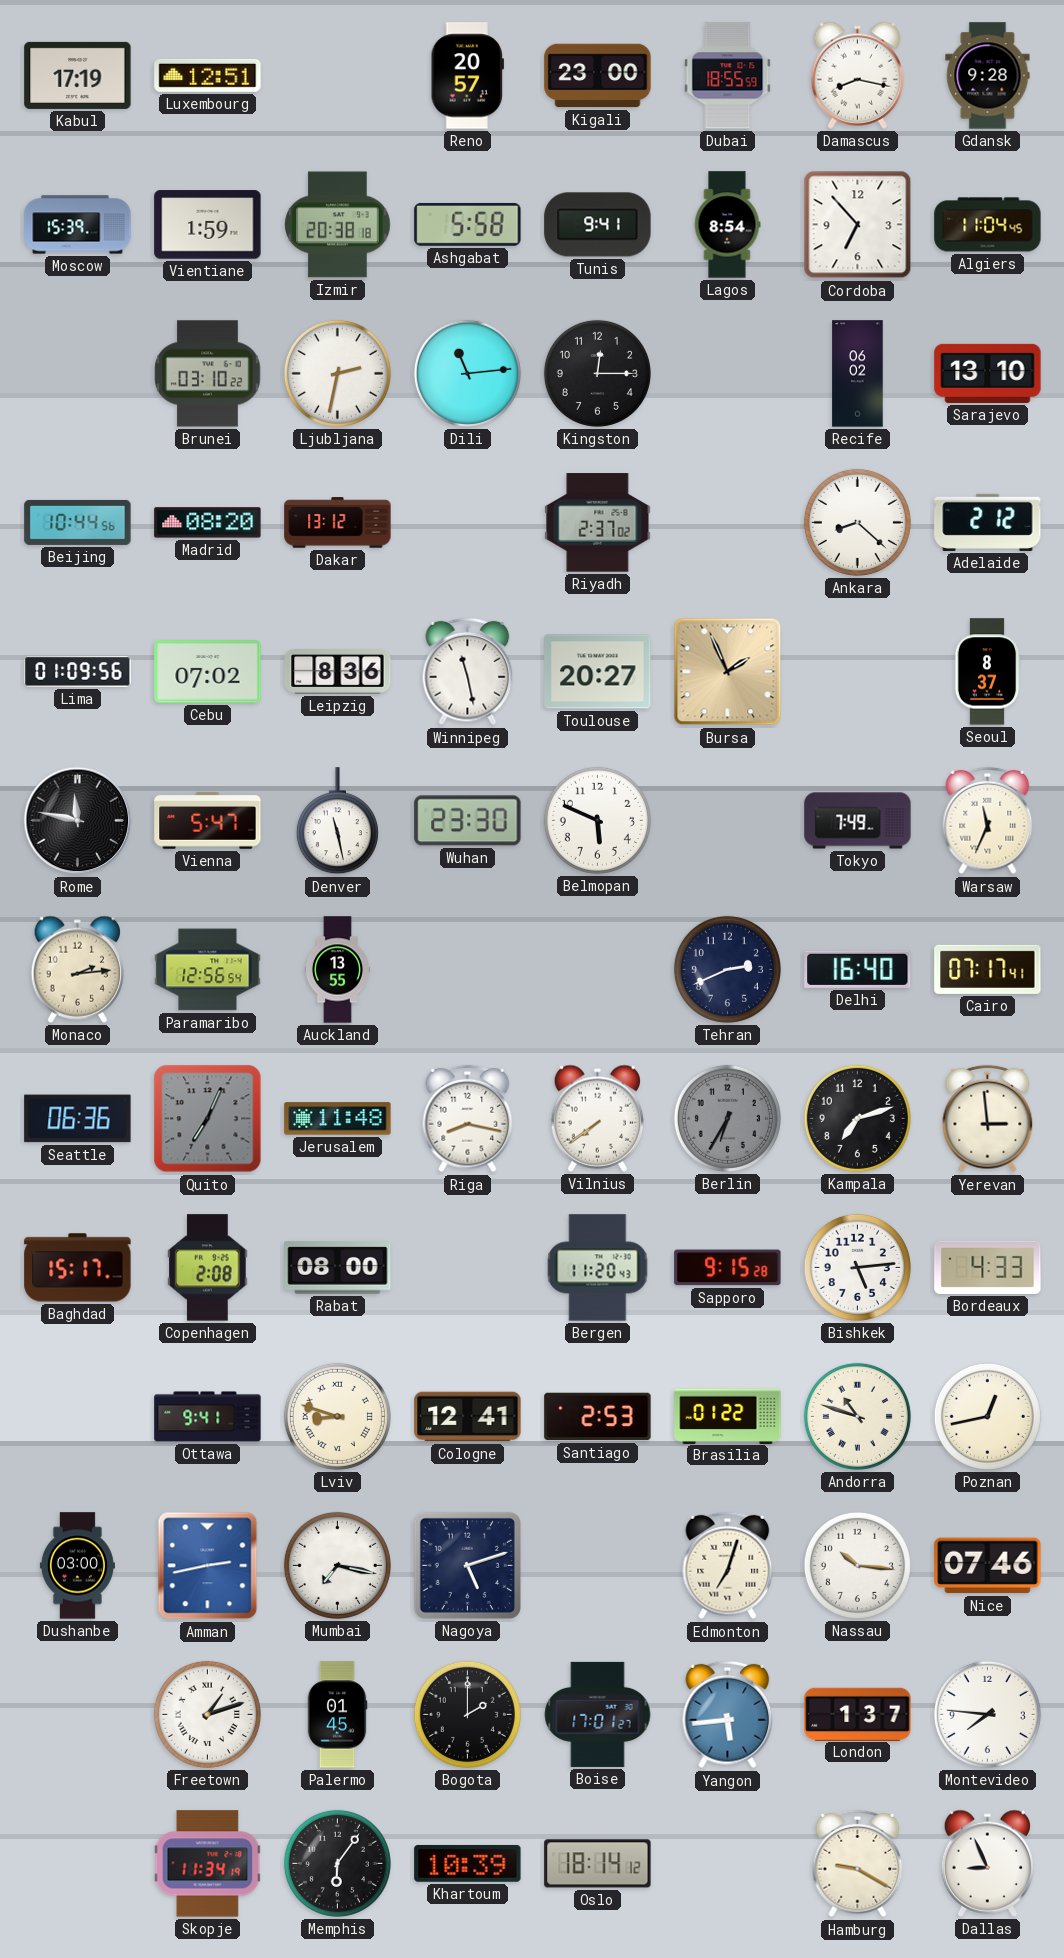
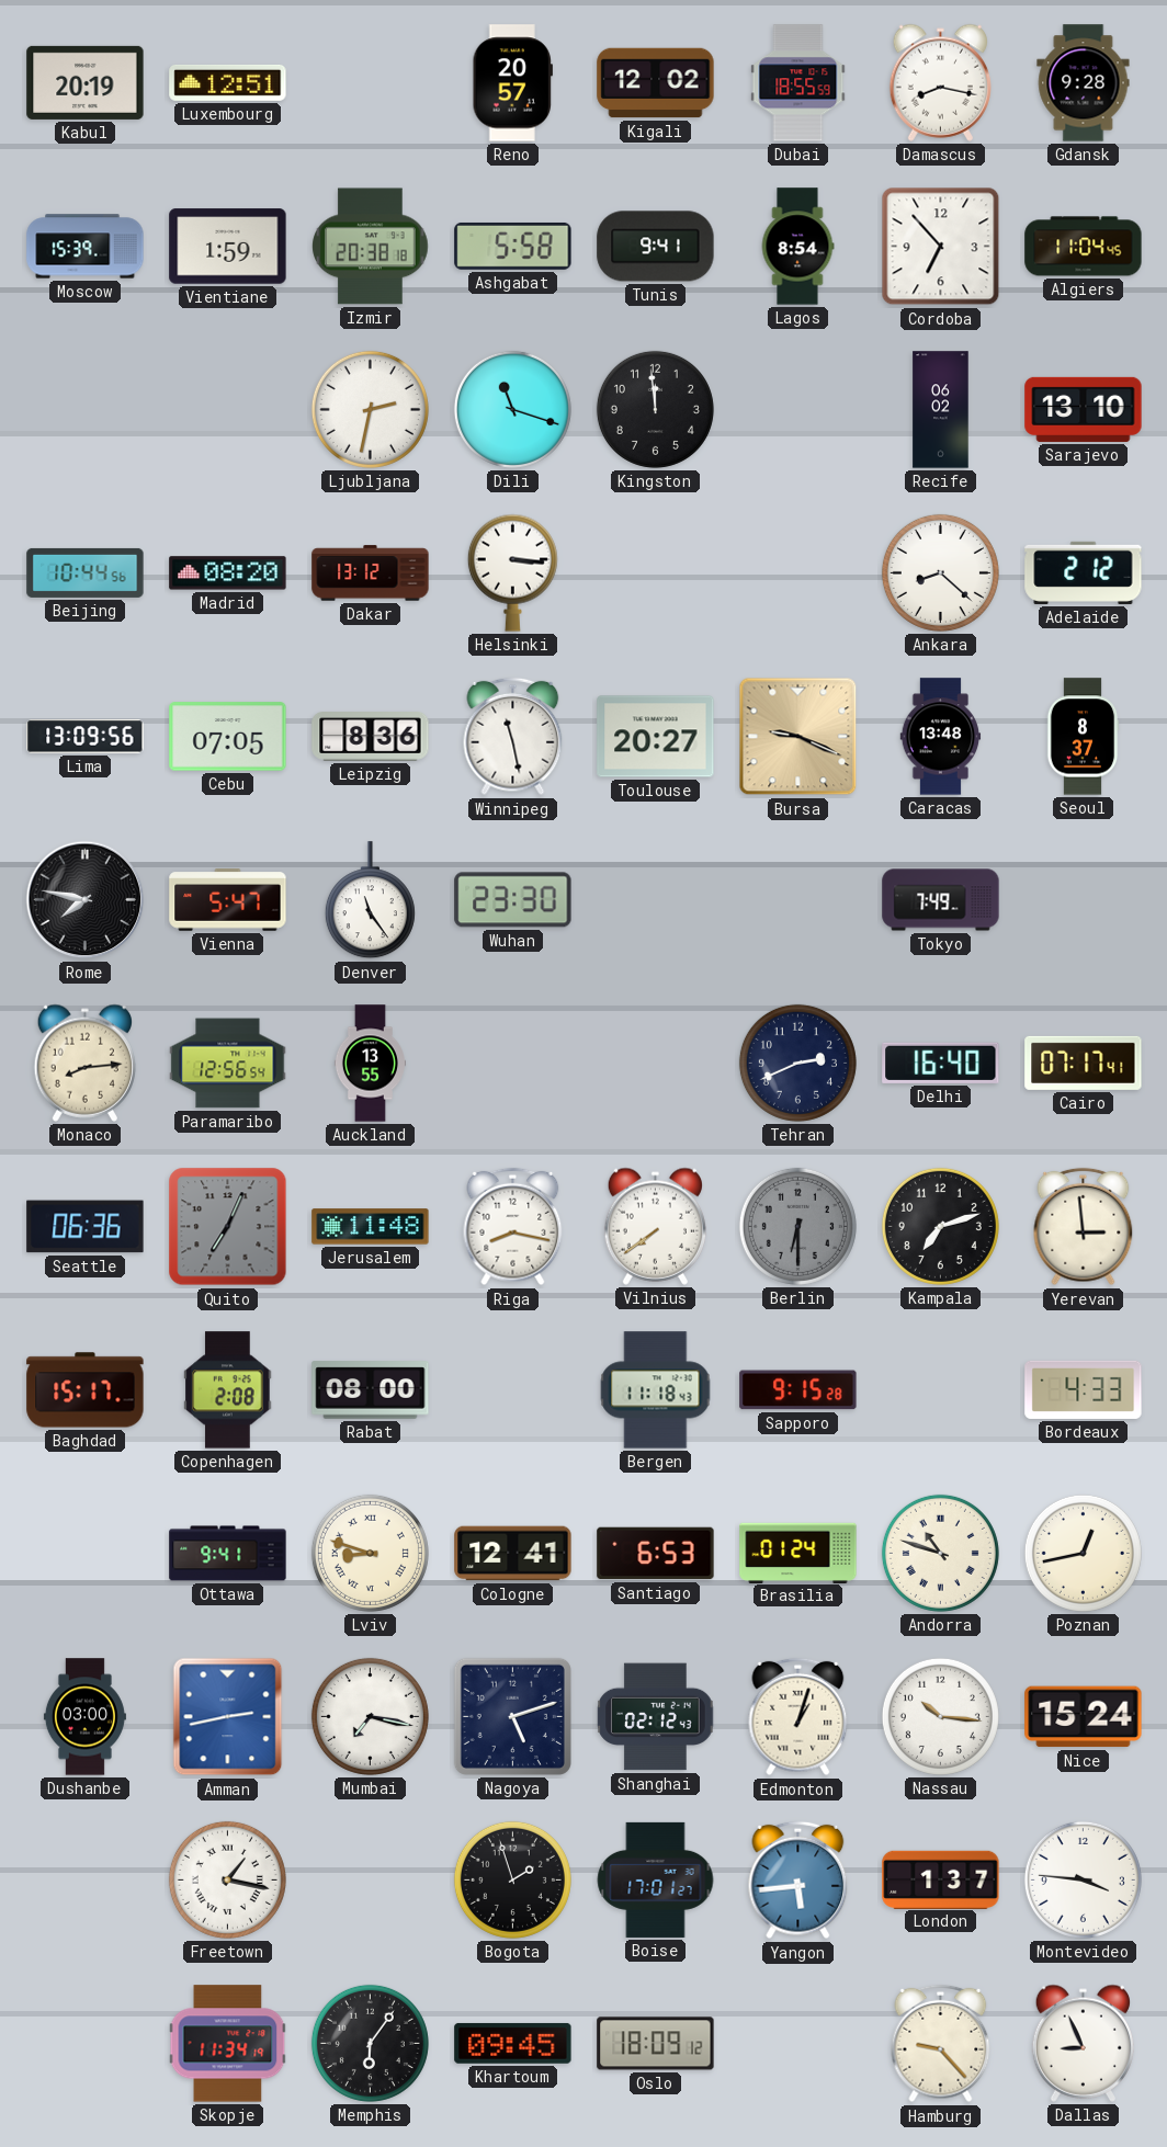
Kabul: 17:19 -> 20:19 (86, 82)
Kigali: 23:00 -> 12:02 (656, 83)
Brunei: 03:10 -> none (208, 374)
Dili: 11:14 -> 11:18 (512, 409)
Kingston: 12:15 -> 11:59 (655, 409)
Helsinki: none -> 3:16 (512, 572)
Riyadh: 2:37 -> none (598, 523)
Lima: 01:09 -> 13:09 (86, 737)
Cebu: 07:02 -> 07:05 (228, 737)
Bursa: 1:56 -> 9:19 (798, 737)
Caracas: none -> 13:48 (941, 737)
Rome: 11:47 -> 7:47 (86, 900)
Denver: 11:28 -> 11:24 (370, 900)
Belmopan: 5:49 -> none (597, 820)
Warsaw: 11:34 -> none (988, 821)
Monaco: 2:14 -> 8:14 (84, 1063)
Berlin: 6:35 -> 6:30 (797, 1226)
Bergen: 11:20 -> 11:18 (656, 1390)
Bishkek: 5:14 -> none (857, 1267)
Santiago: 2:53 -> 6:53 (656, 1554)
Brasilia: 01:22 -> 01:24 (798, 1553)
Shanghai: none -> 02:12 (656, 1717)
Edmonton: 7:03 -> 1:03 (798, 1717)
Nice: 07:46 -> 15:24 (1084, 1717)
Freetown: 1:12 -> 1:17 (227, 1879)
Palermo: 01:45 -> none (337, 1715)
Bogota: 2:00 -> 1:57 (512, 1879)
Montevideo: 7:46 -> 3:46 (1083, 1879)
Khartoum: 10:39 -> 09:45 (513, 2043)
Oslo: 18:14 -> 18:09 (656, 2044)
Hamburg: 9:20 -> 9:23 (941, 2044)
